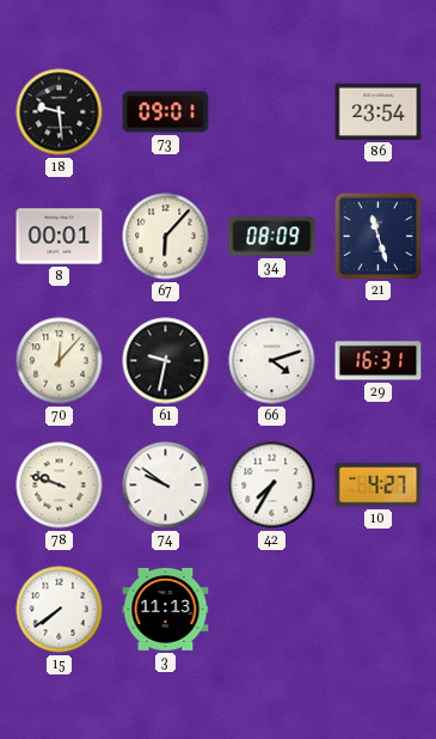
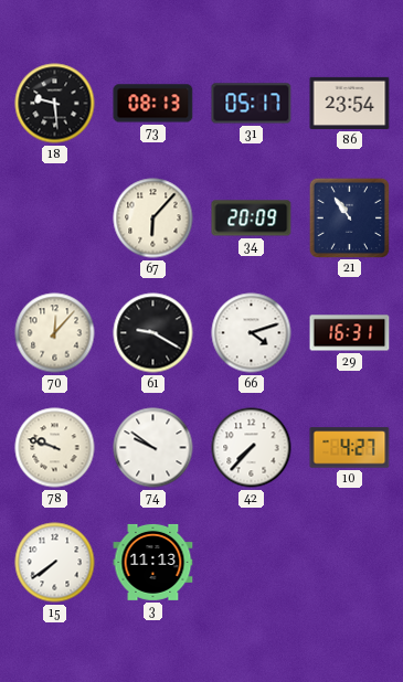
73: 09:01 -> 08:13 (153, 104)
31: none -> 05:17 (252, 104)
8: 00:01 -> none (60, 237)
34: 08:09 -> 20:09 (252, 219)
21: 11:27 -> 10:54 (349, 217)
61: 9:32 -> 9:20 (153, 333)
42: 7:35 -> 7:37 (252, 448)
